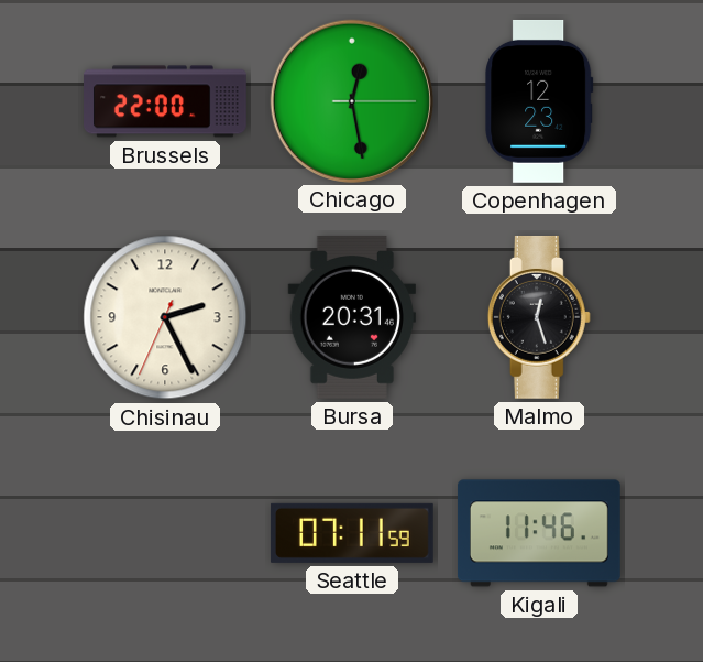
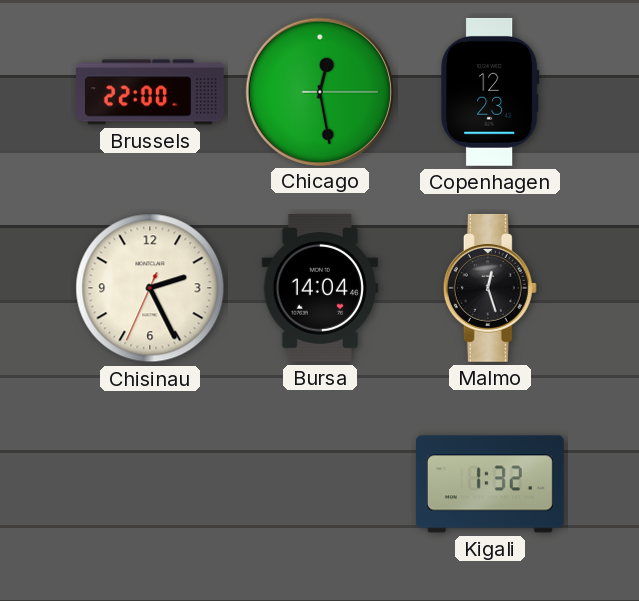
Bursa: 20:31 -> 14:04 (320, 288)
Seattle: 07:11 -> none (352, 533)
Kigali: 11:46 -> 1:32 (490, 484)
